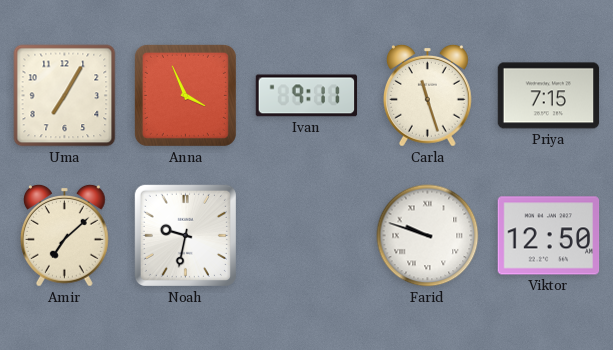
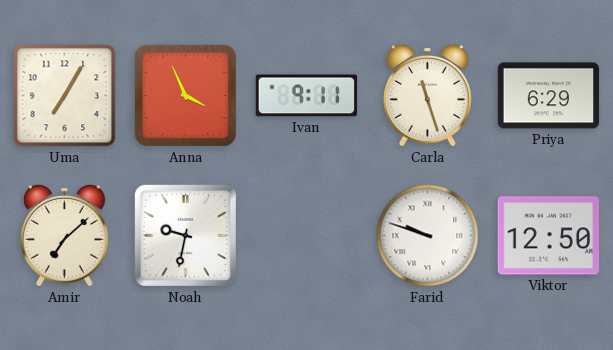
Priya: 7:15 -> 6:29 (549, 96)
